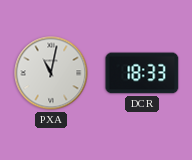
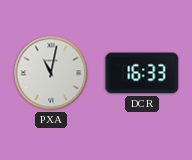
DCR: 18:33 -> 16:33 (142, 73)
